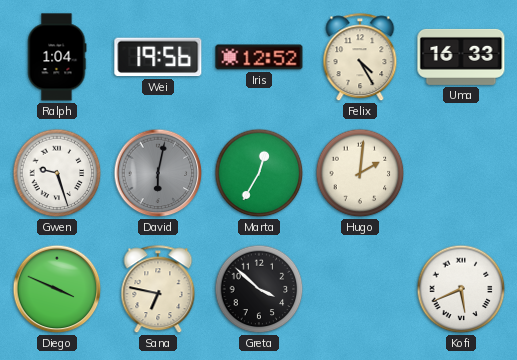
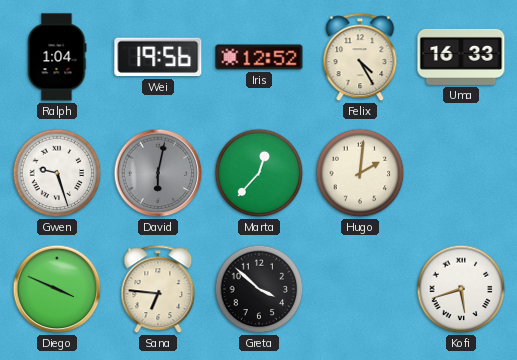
Marta: 12:35 -> 12:37 (259, 173)
Sana: 6:47 -> 6:46 (158, 290)
Kofi: 5:41 -> 5:42 (461, 289)
